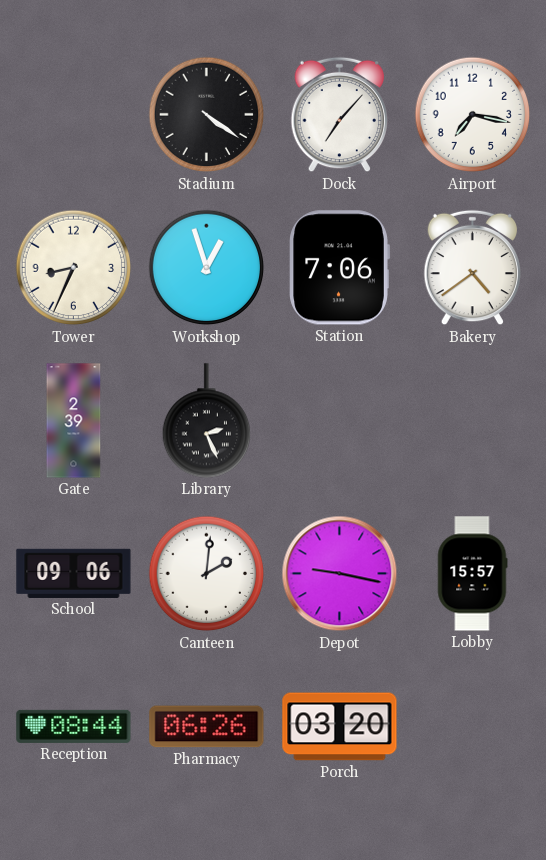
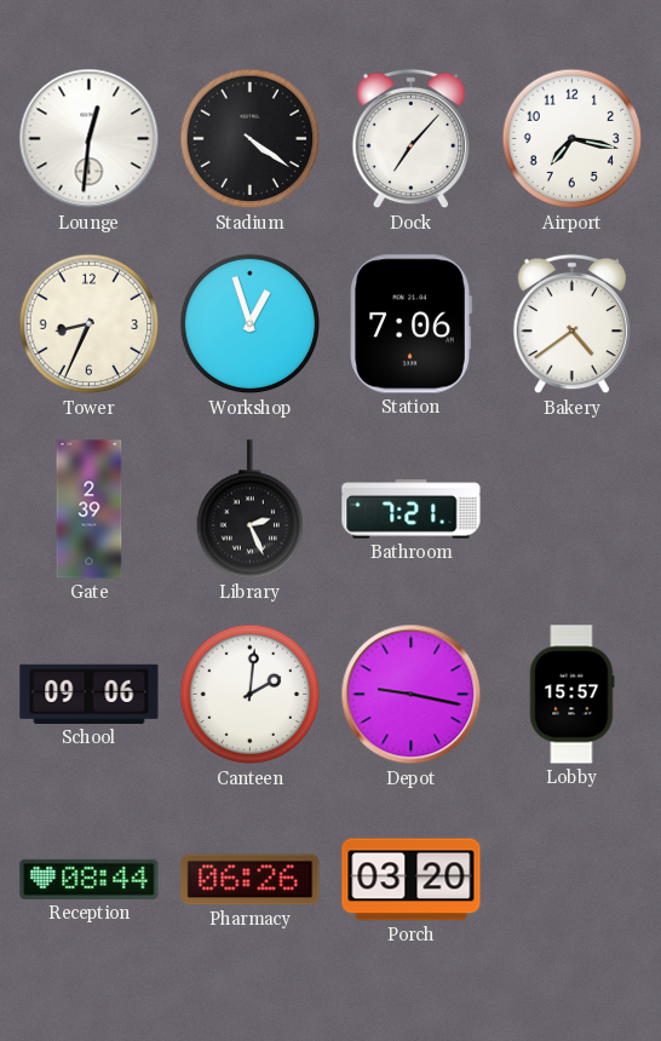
Lounge: none -> 12:31 (90, 139)
Bathroom: none -> 7:21 (412, 510)
